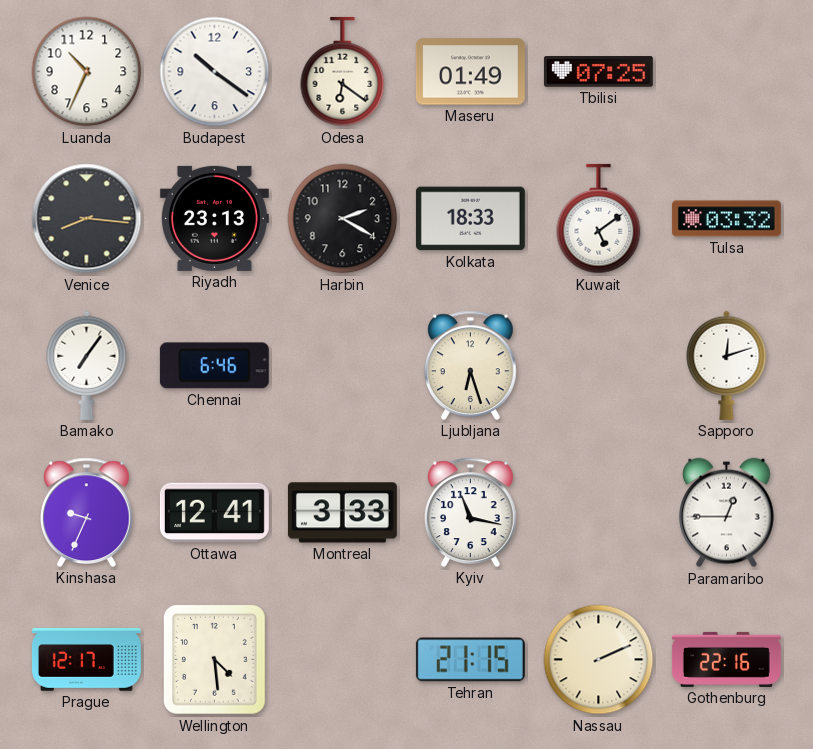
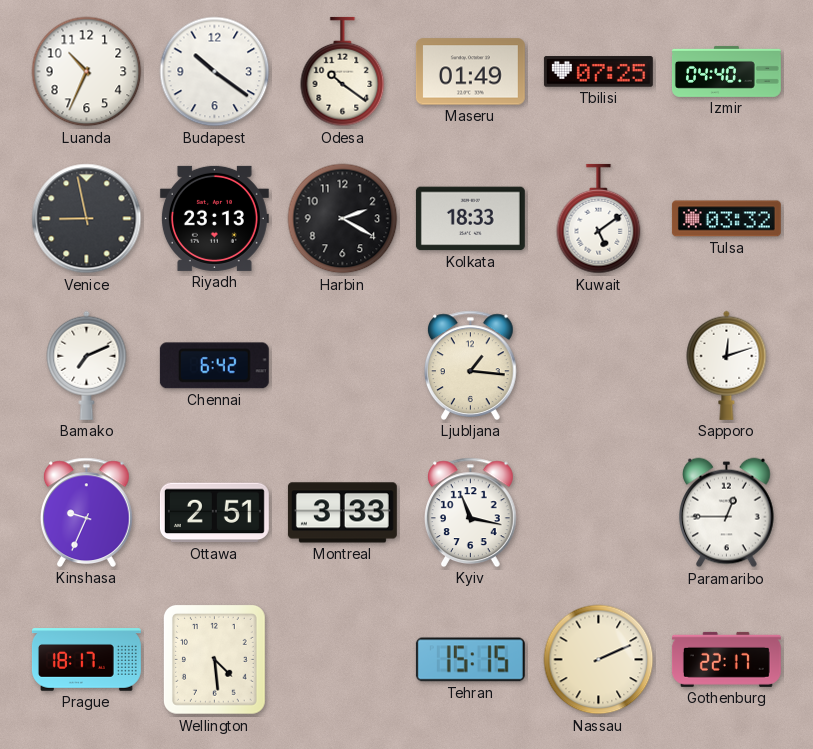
Odesa: 6:21 -> 10:21 (343, 72)
Izmir: none -> 04:40 (726, 71)
Venice: 8:16 -> 8:58 (87, 219)
Bamako: 7:06 -> 7:11 (87, 365)
Chennai: 6:46 -> 6:42 (214, 366)
Ljubljana: 6:27 -> 1:16 (470, 365)
Ottawa: 12:41 -> 2:51 (214, 513)
Prague: 12:17 -> 18:17 (86, 660)
Tehran: 21:15 -> 15:15 (470, 660)
Gothenburg: 22:16 -> 22:17 (726, 659)
